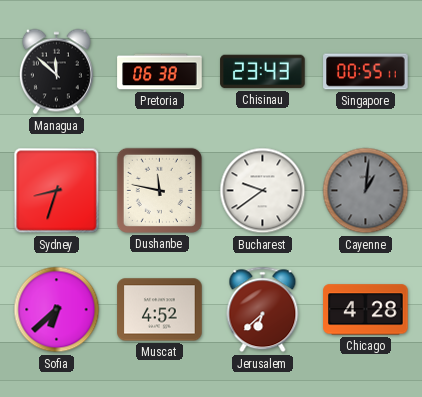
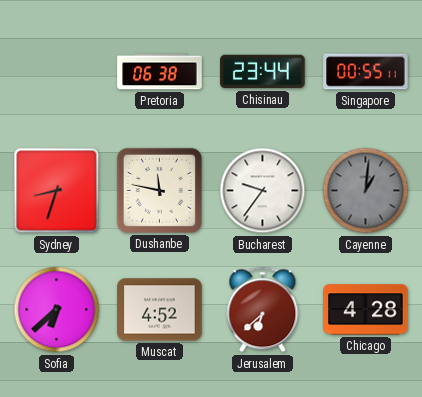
Managua: 11:52 -> none (56, 72)
Chisinau: 23:43 -> 23:44 (263, 72)
Bucharest: 9:39 -> 9:36 (263, 191)
